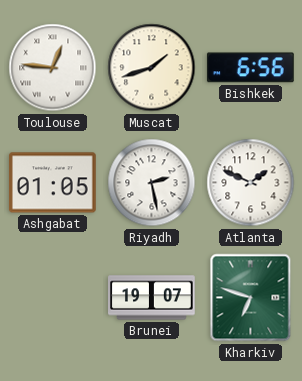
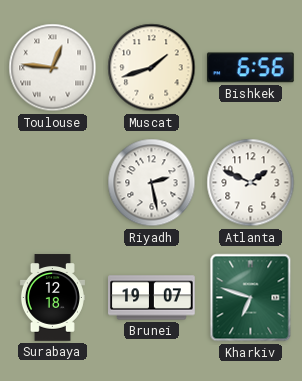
Ashgabat: 01:05 -> none (53, 183)
Surabaya: none -> 12:18 (52, 298)
